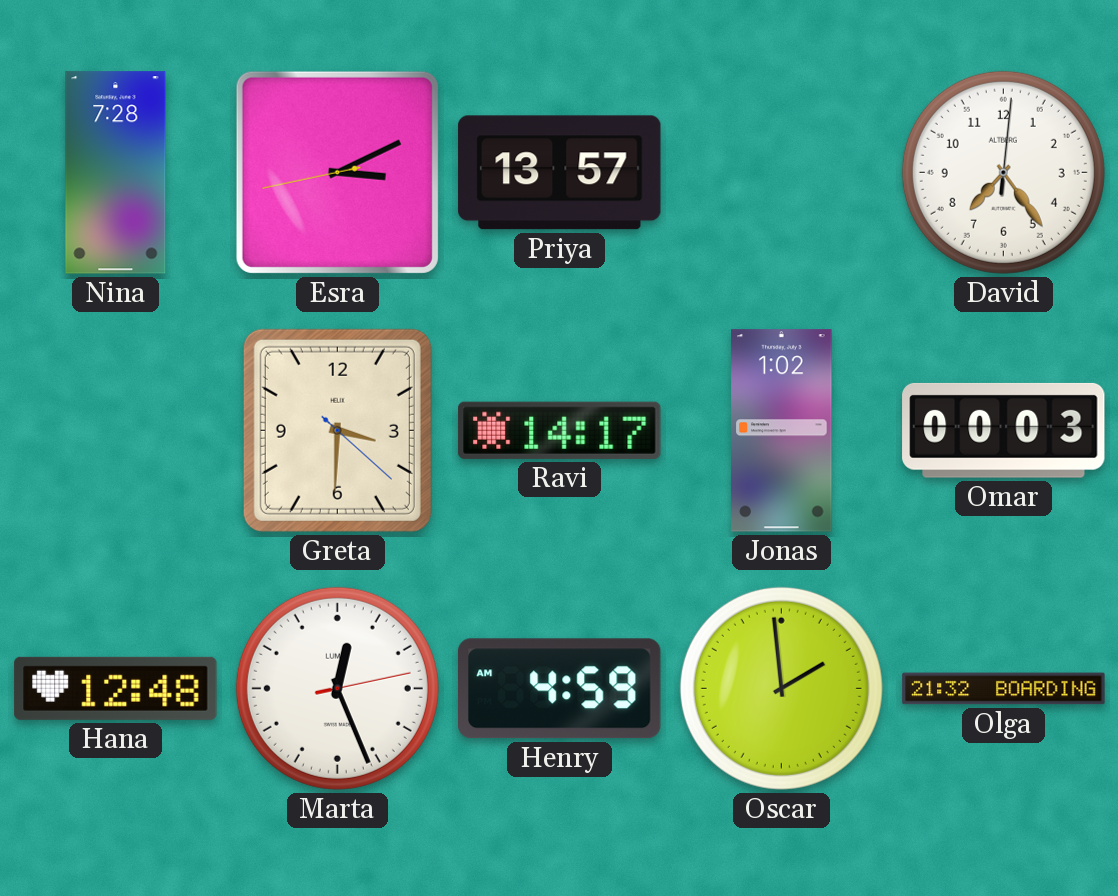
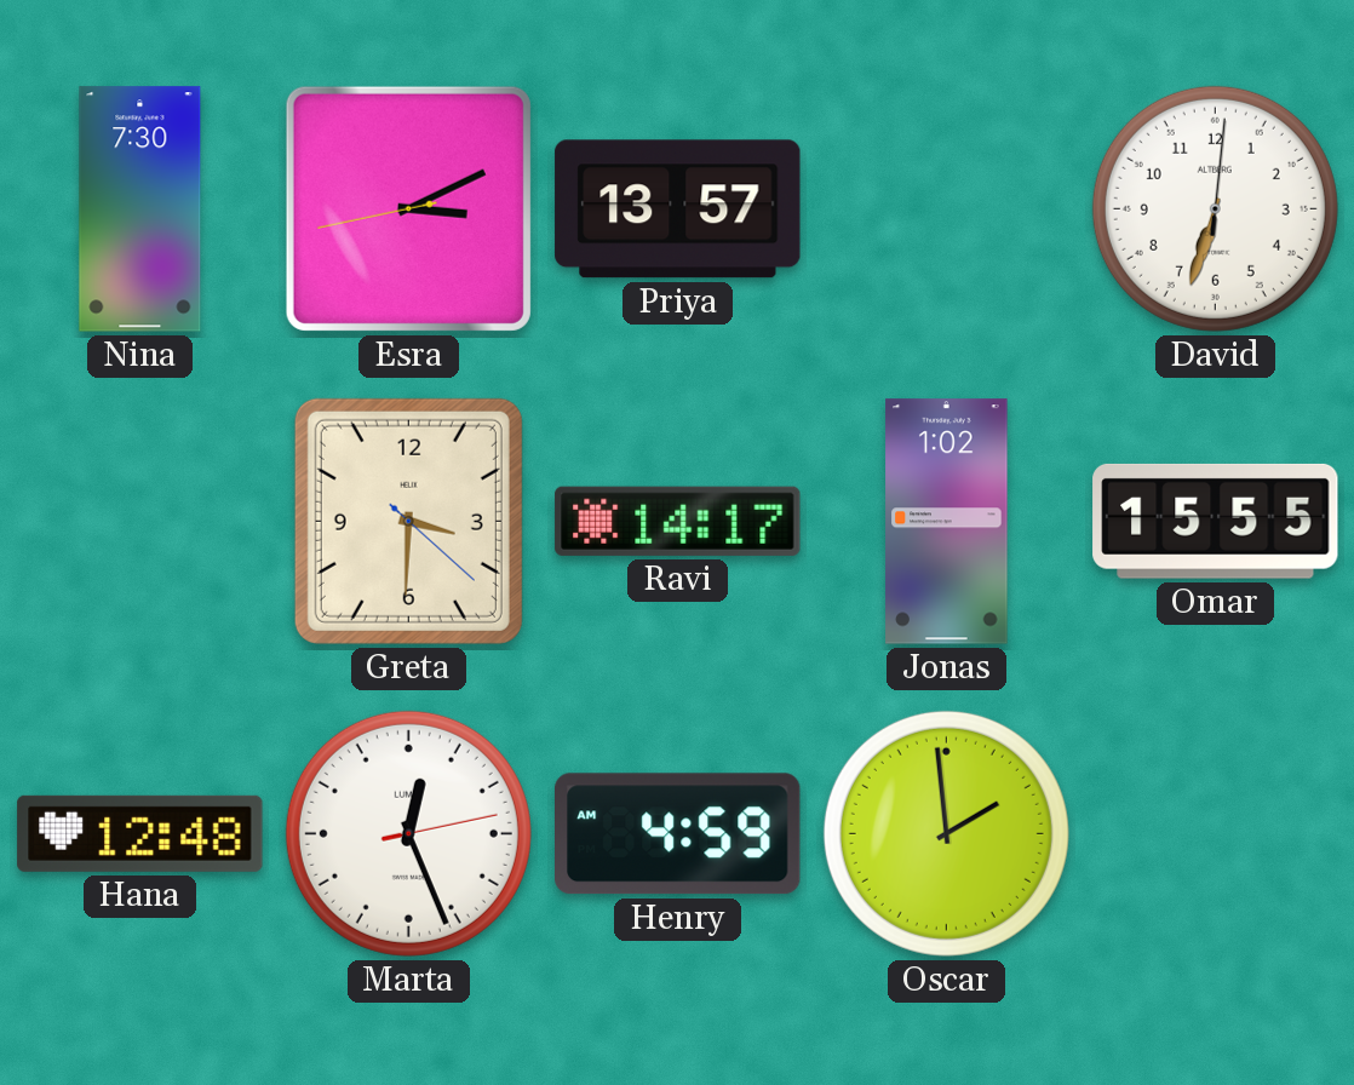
Nina: 7:28 -> 7:30 (140, 209)
David: 7:24 -> 6:33 (1215, 208)
Omar: 00:03 -> 15:55 (1216, 521)
Olga: 21:32 -> none (1004, 689)
